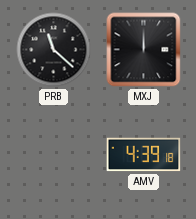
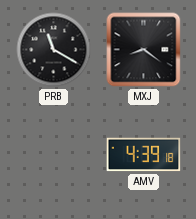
PRB: 11:22 -> 11:20 (54, 50)
MXJ: 12:00 -> 8:21 (144, 50)
